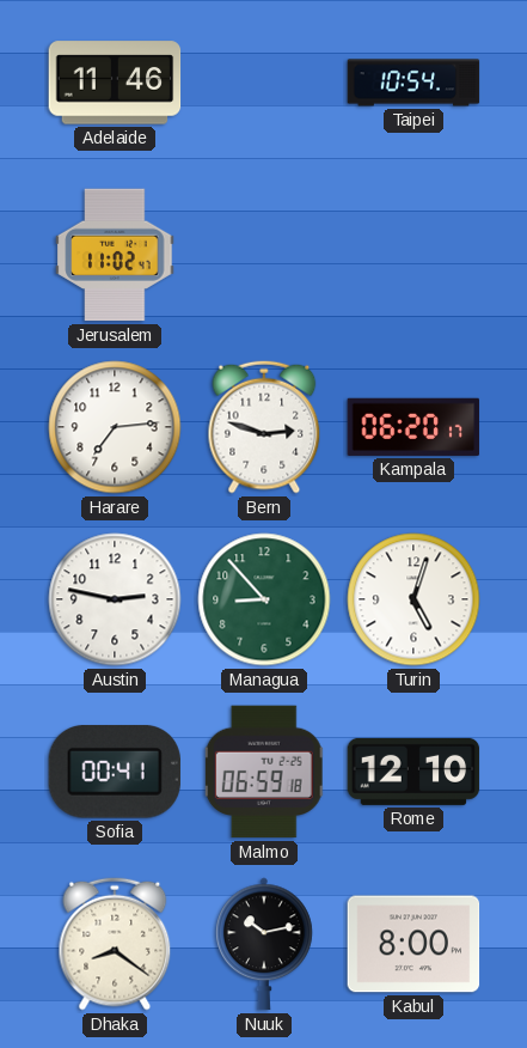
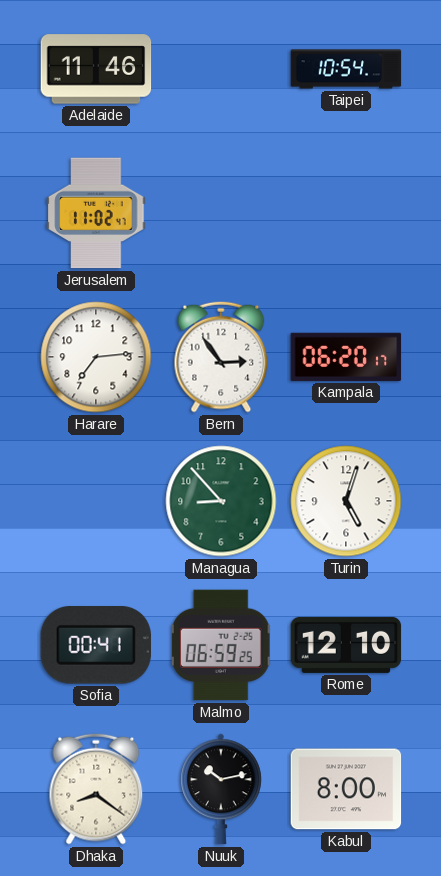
Bern: 2:48 -> 2:54 (221, 357)
Austin: 2:47 -> none (115, 599)
Malmo: 06:59:18 -> 06:59:25 (221, 645)
